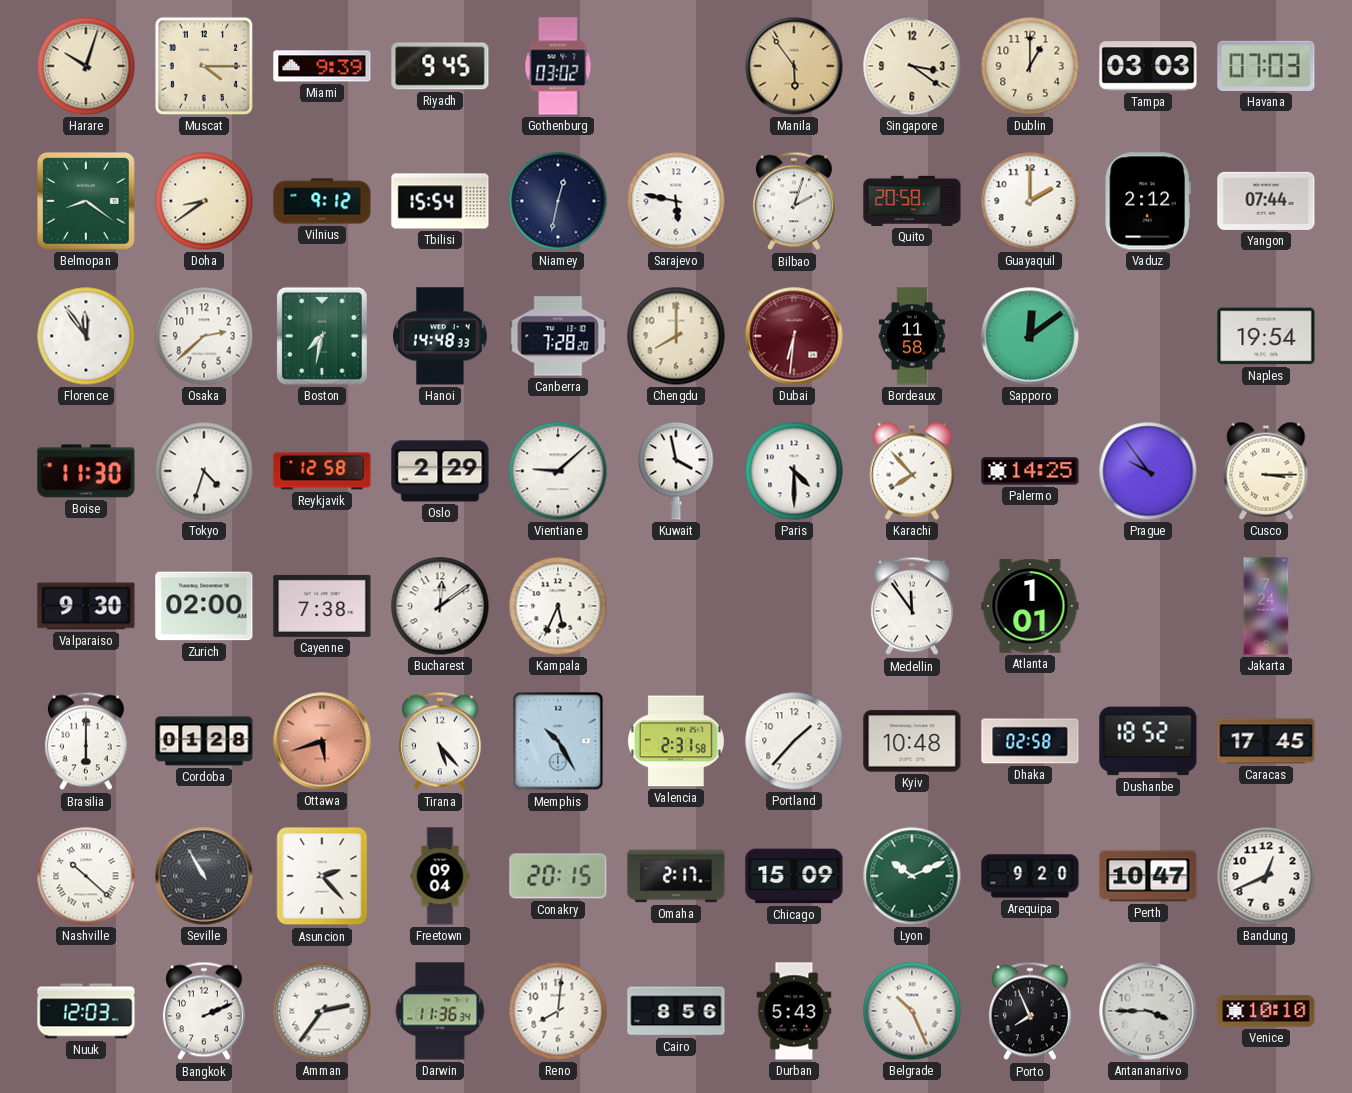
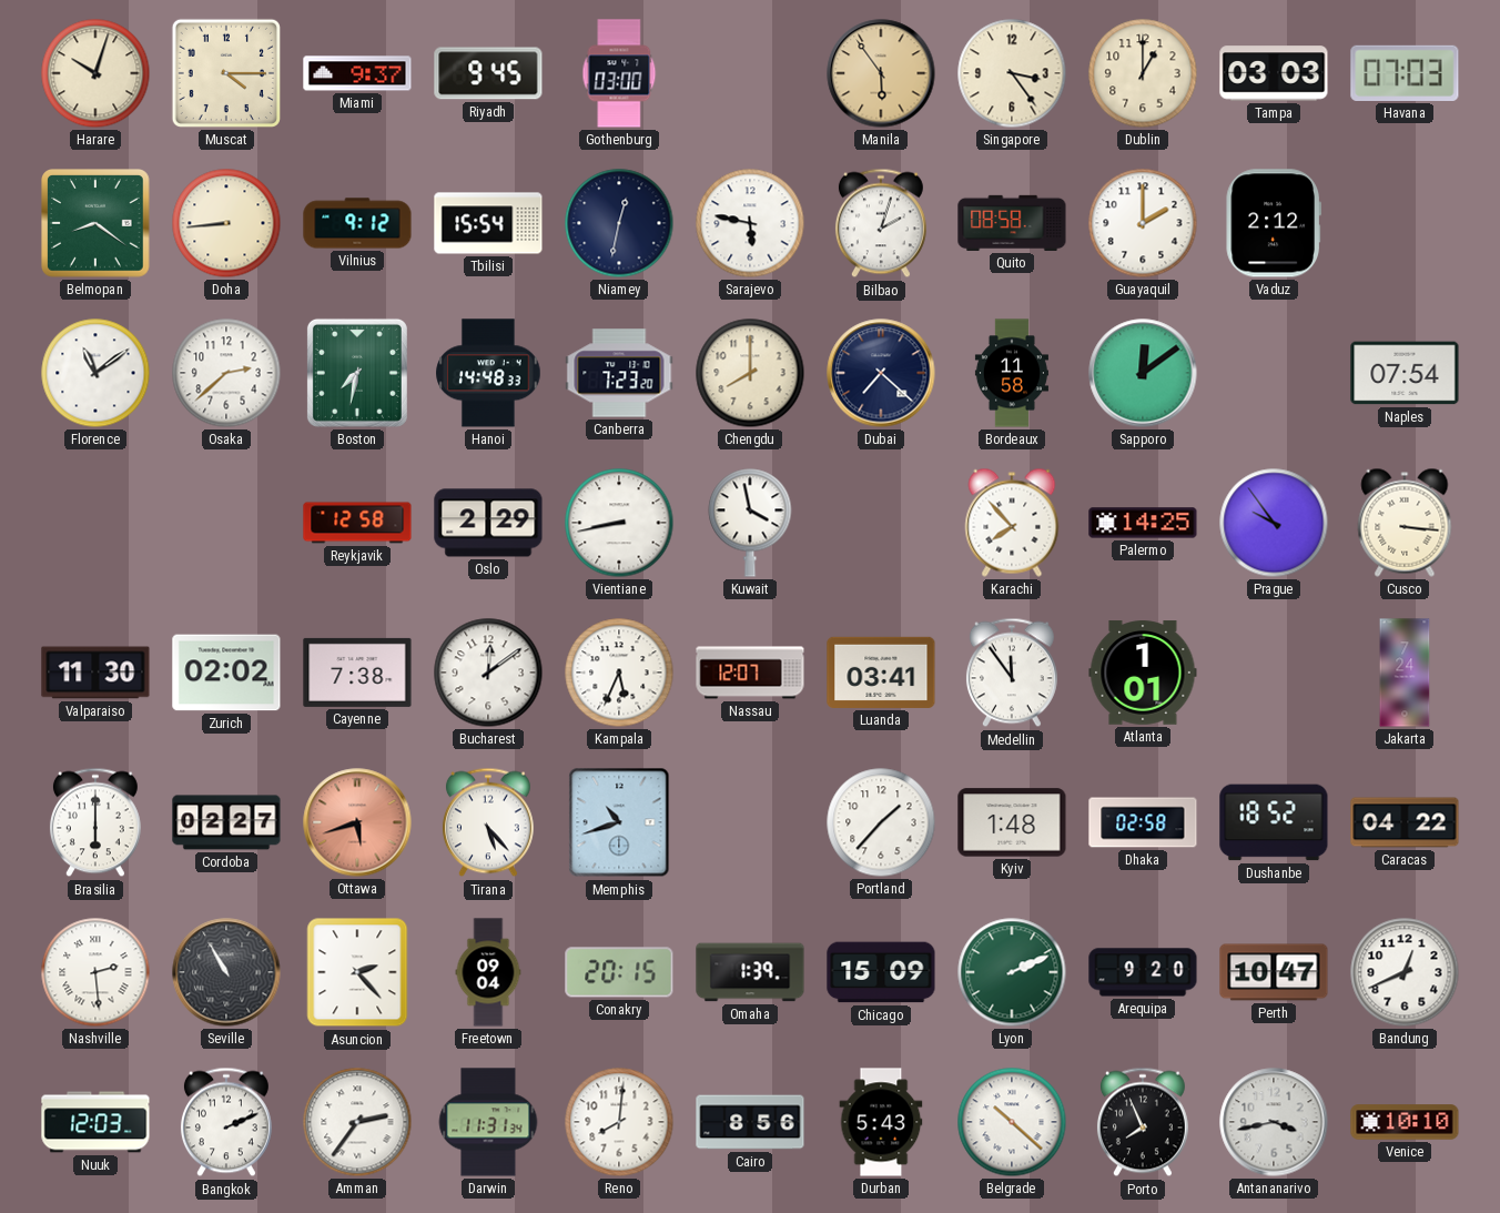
Miami: 9:39 -> 9:37 (357, 73)
Gothenburg: 03:02 -> 03:00 (619, 73)
Singapore: 3:21 -> 3:24 (1012, 73)
Doha: 8:39 -> 8:44 (226, 223)
Quito: 20:58 -> 08:58 (1012, 223)
Yangon: 07:44 -> none (1266, 201)
Florence: 11:54 -> 11:09 (95, 373)
Canberra: 7:28 -> 7:23 (619, 373)
Dubai: 6:31 -> 7:22 (881, 373)
Dubai dial: burgundy -> navy (881, 373)
Naples: 19:54 -> 07:54 (1405, 373)
Boise: 11:30 -> none (86, 471)
Tokyo: 4:33 -> none (204, 471)
Vientiane: 9:08 -> 8:43 (619, 523)
Paris: 4:30 -> none (794, 471)
Cusco: 3:15 -> 3:16 (1405, 523)
Valparaiso: 9:30 -> 11:30 (95, 673)
Zurich: 02:00 -> 02:02 (226, 673)
Nassau: none -> 12:07 (750, 673)
Luanda: none -> 03:41 (881, 673)
Cordoba: 01:28 -> 02:27 (226, 822)
Memphis: 10:25 -> 10:42 (619, 822)
Valencia: 2:31 -> none (676, 741)
Kyiv: 10:48 -> 1:48 (1012, 822)
Caracas: 17:45 -> 04:22 (1405, 822)
Nashville: 10:22 -> 2:29 (95, 972)
Omaha: 2:17 -> 1:39 (750, 972)
Lyon: 10:11 -> 2:11 (1012, 972)
Darwin: 11:36 -> 11:31 (488, 1122)
Belgrade: 10:26 -> 10:22 (1012, 1122)
Antananarivo: 3:45 -> 3:43 (1274, 1122)
